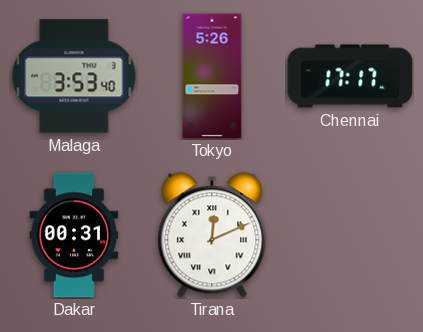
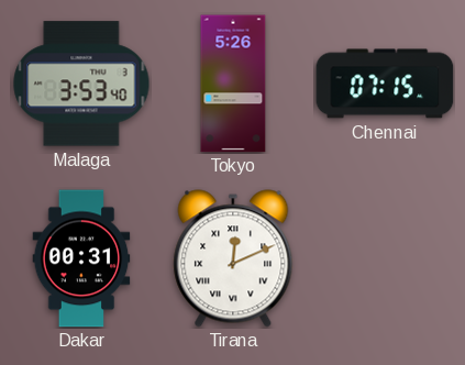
Chennai: 17:17 -> 07:15 (385, 84)
